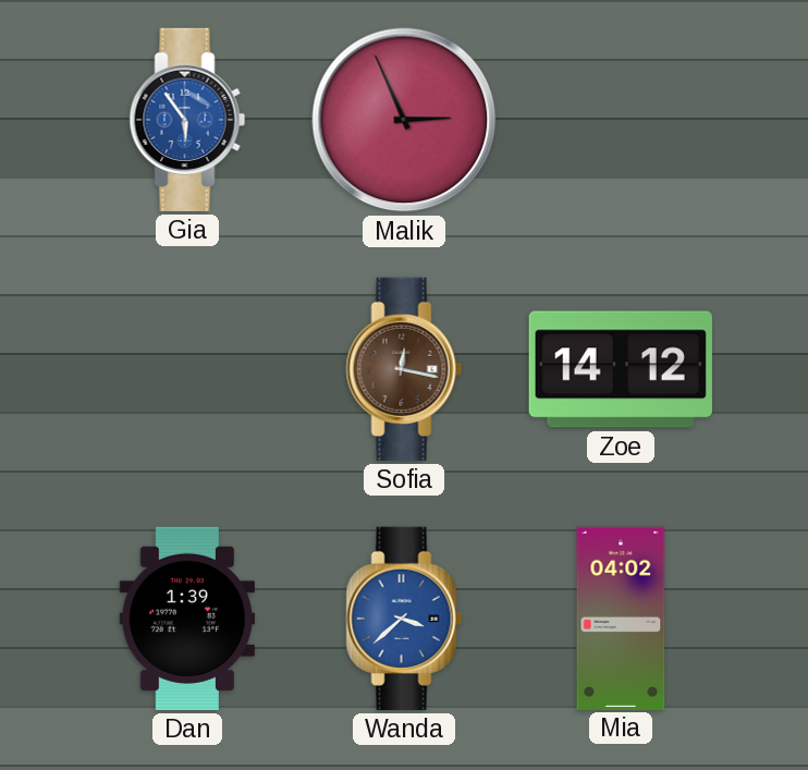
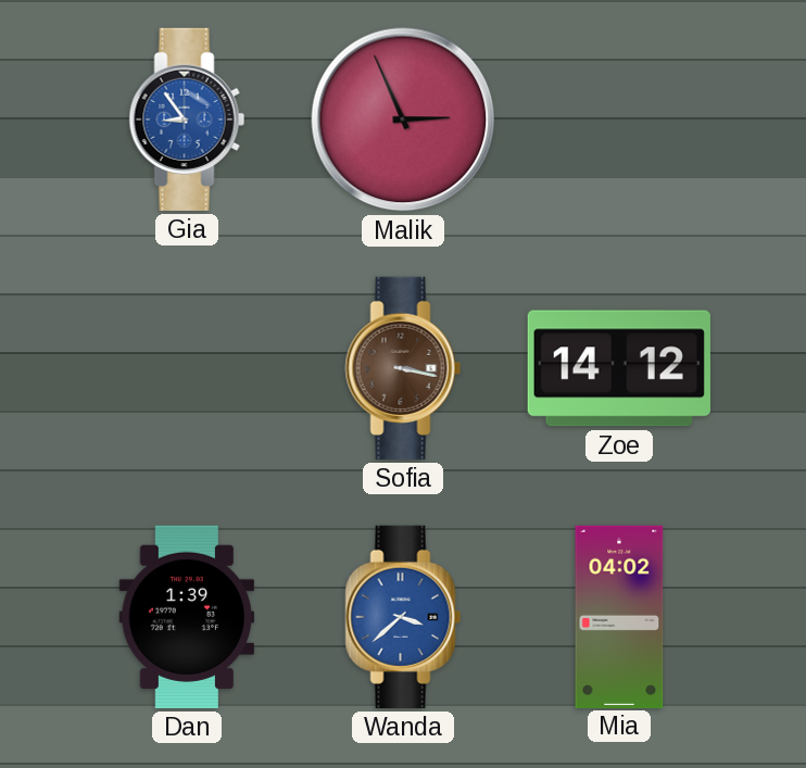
Gia: 5:54 -> 8:54 (187, 119)
Sofia: 12:17 -> 3:17 (403, 368)
